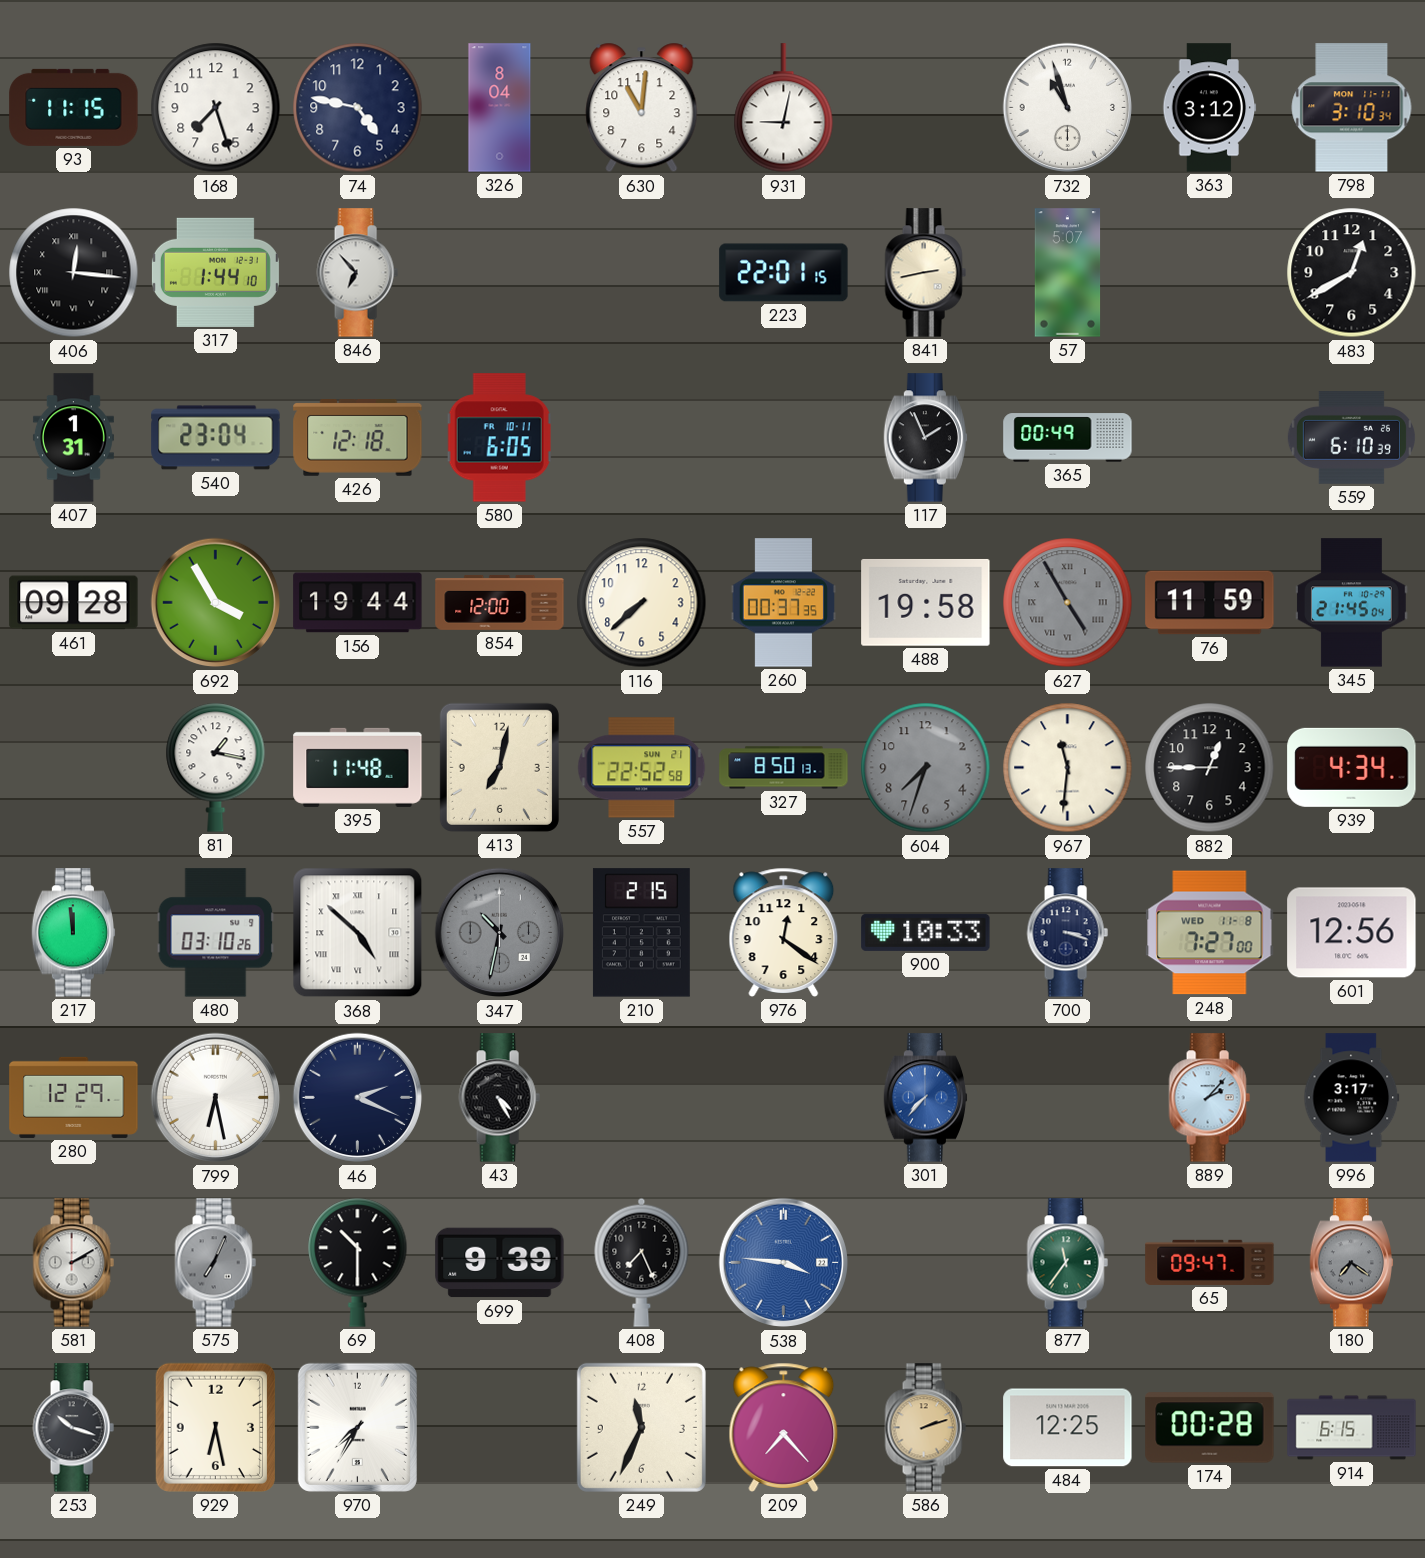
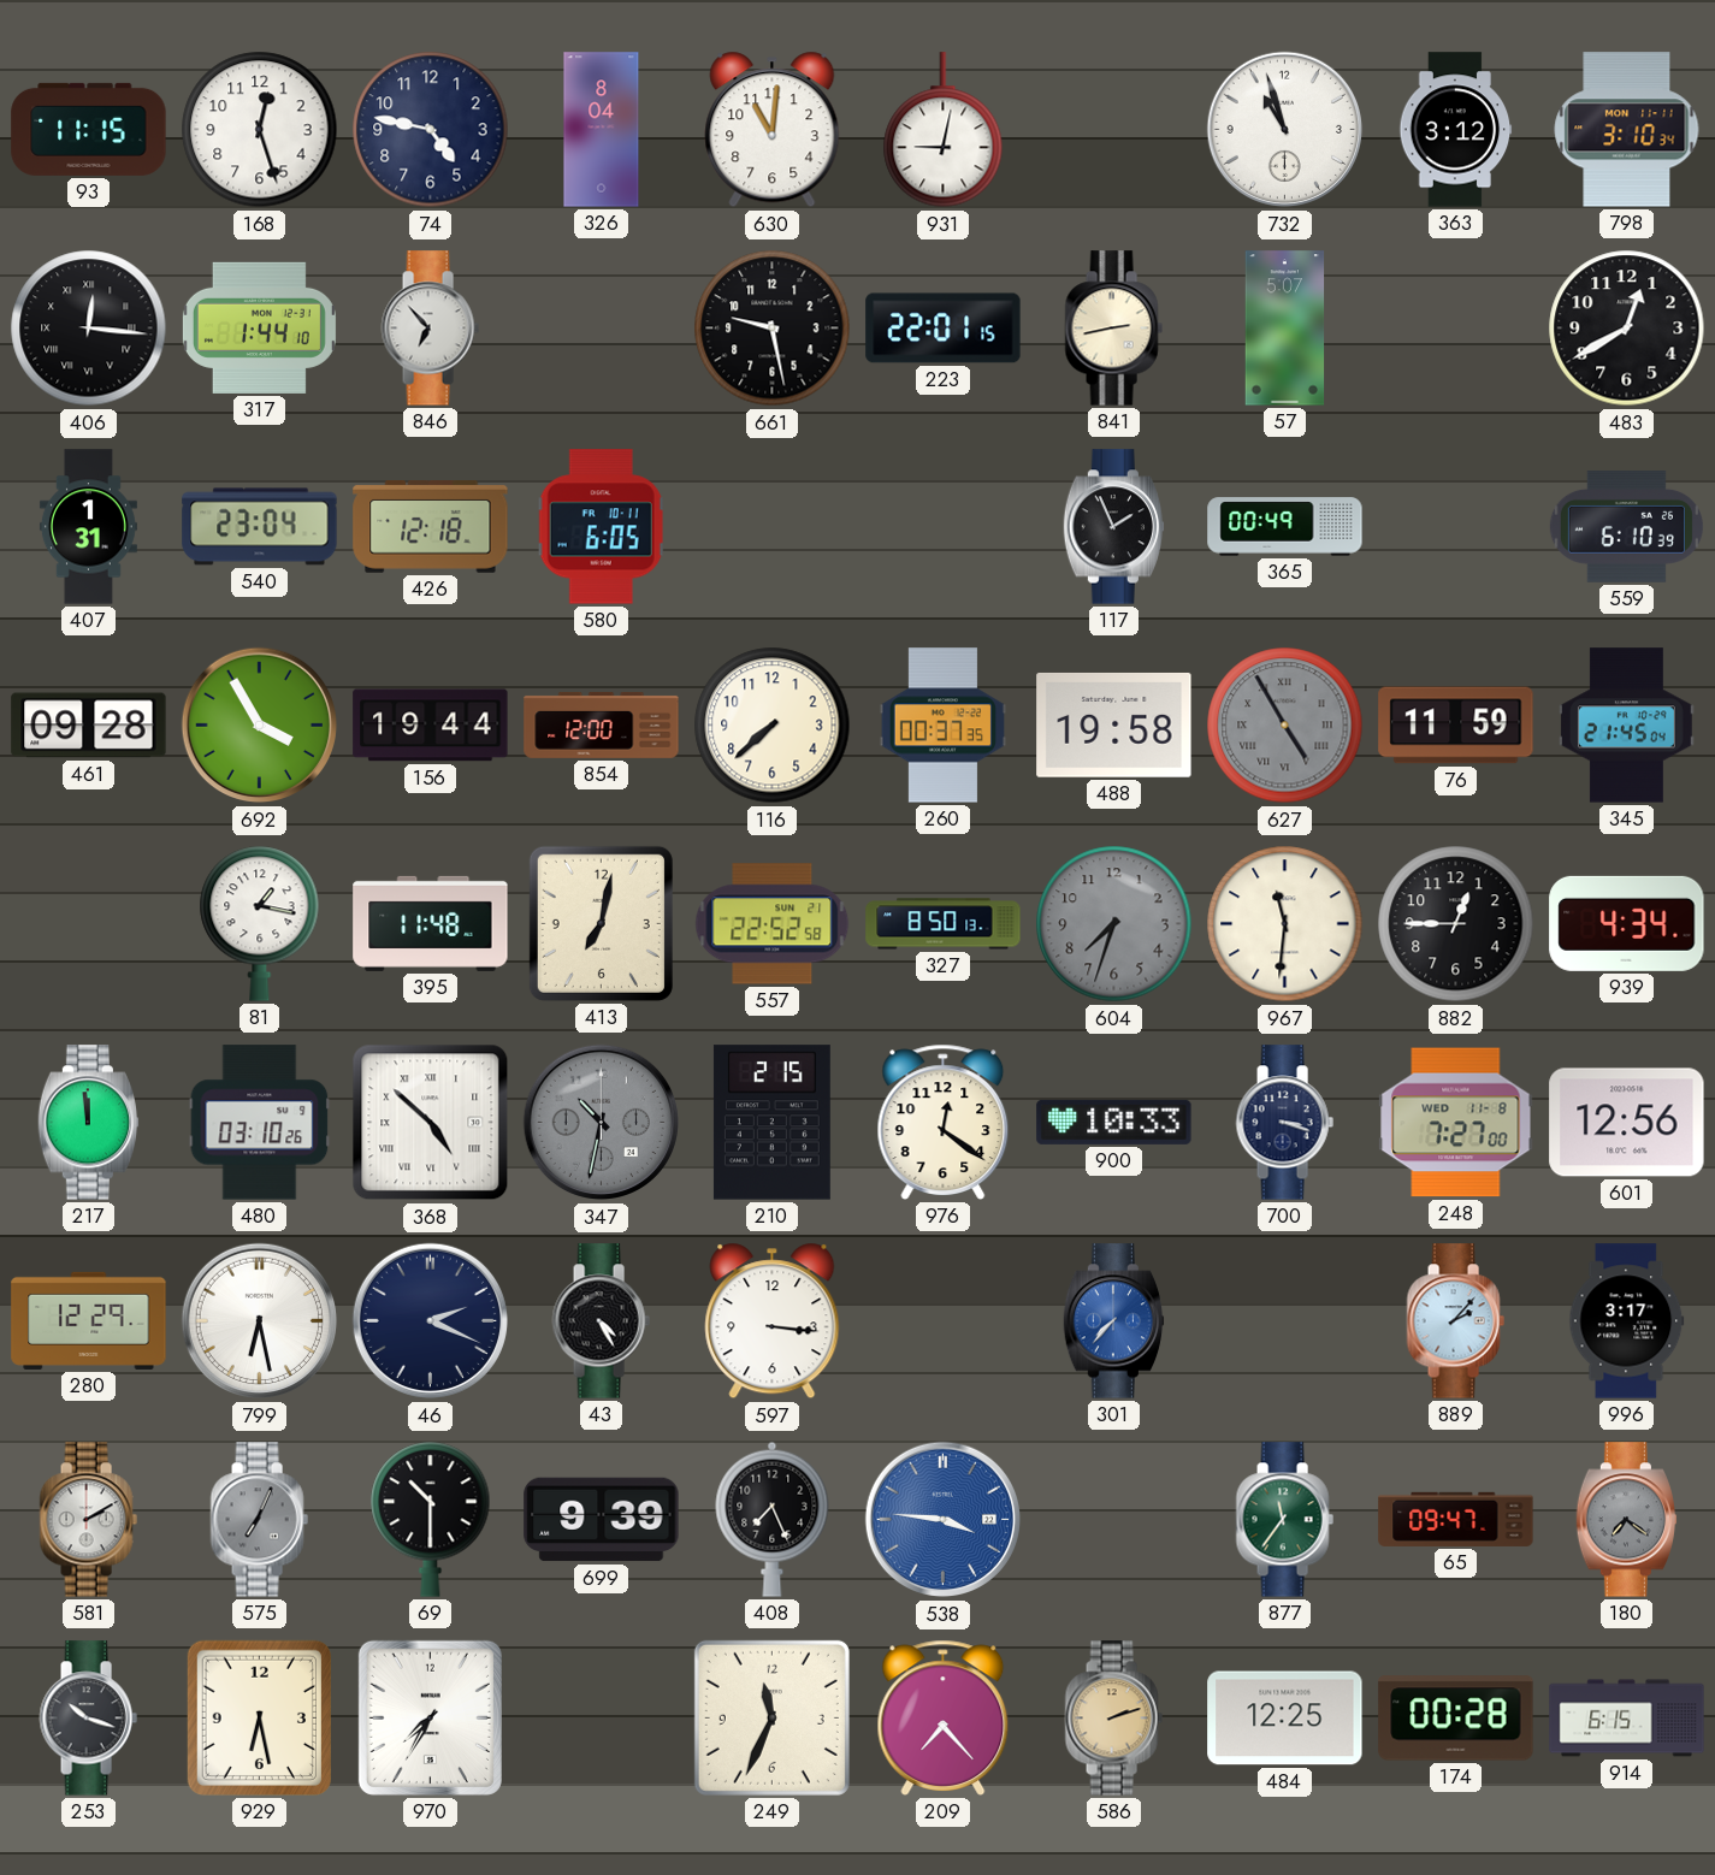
168: 7:27 -> 12:27 (260, 130)
661: none -> 9:28 (773, 329)
597: none -> 3:16 (773, 1321)
